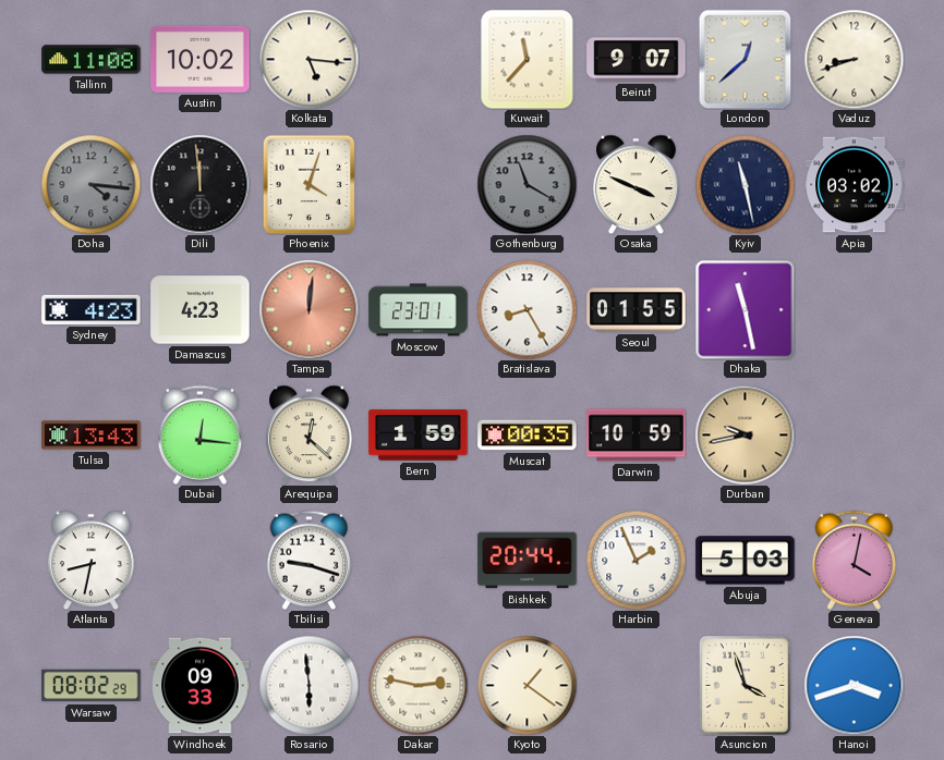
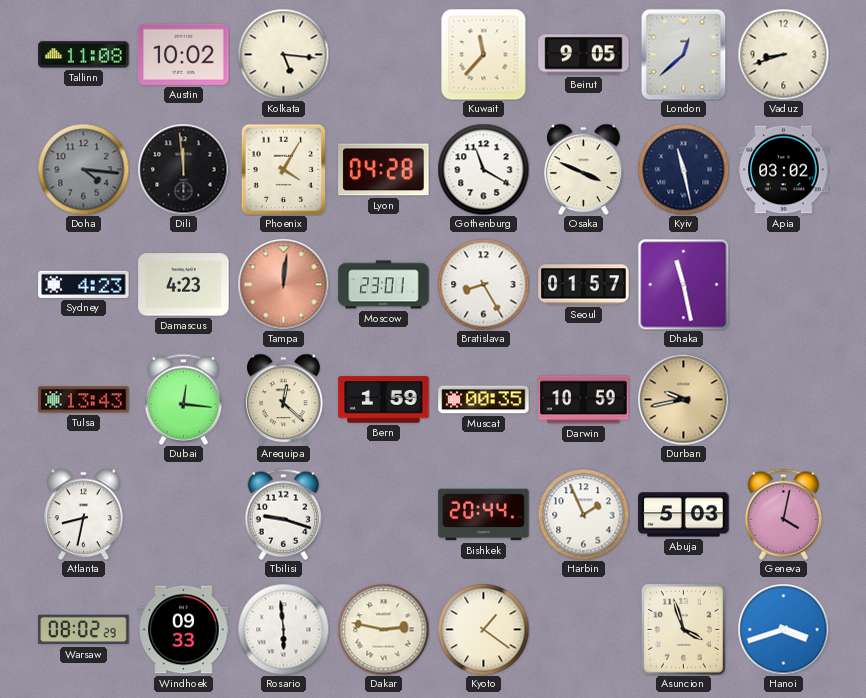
Beirut: 9:07 -> 9:05 (584, 55)
Phoenix: 4:03 -> 4:05 (284, 169)
Lyon: none -> 04:28 (384, 170)
Gothenburg dial: grey -> white (483, 169)
Seoul: 01:55 -> 01:57 (584, 285)
